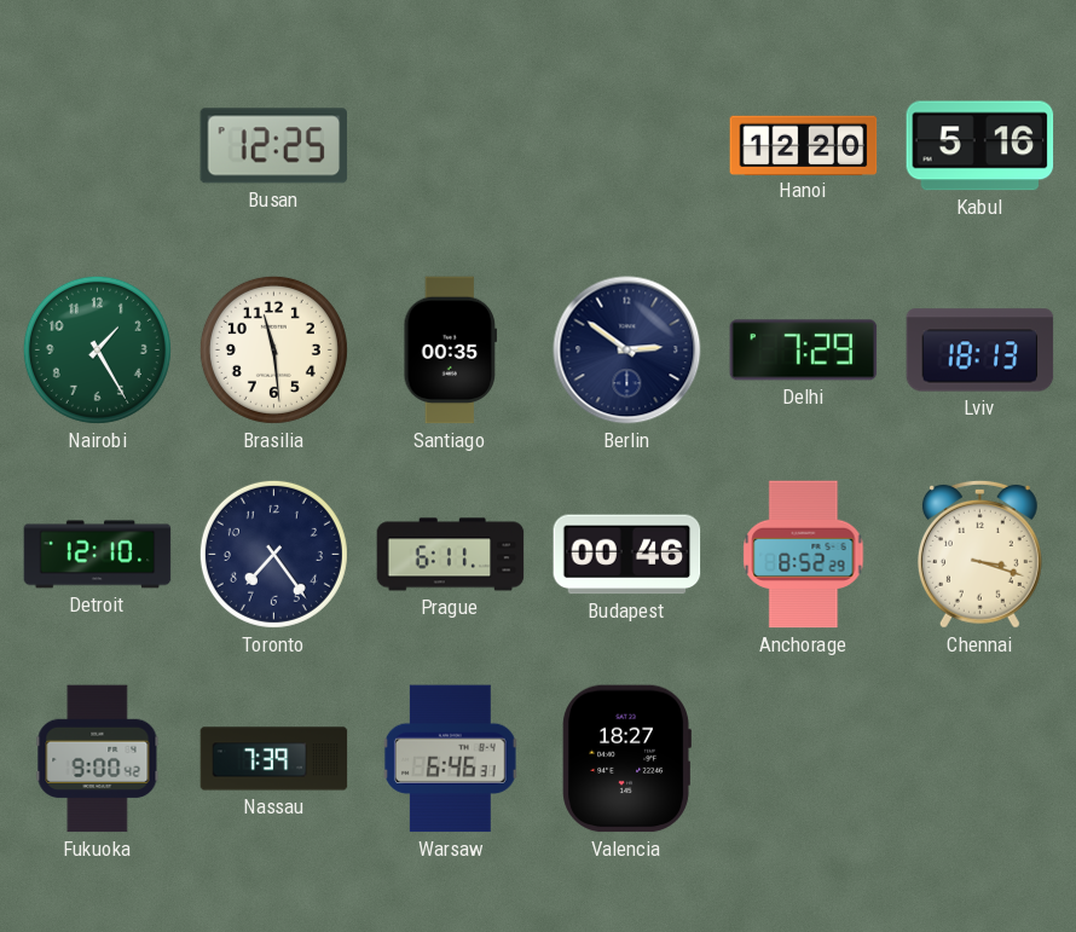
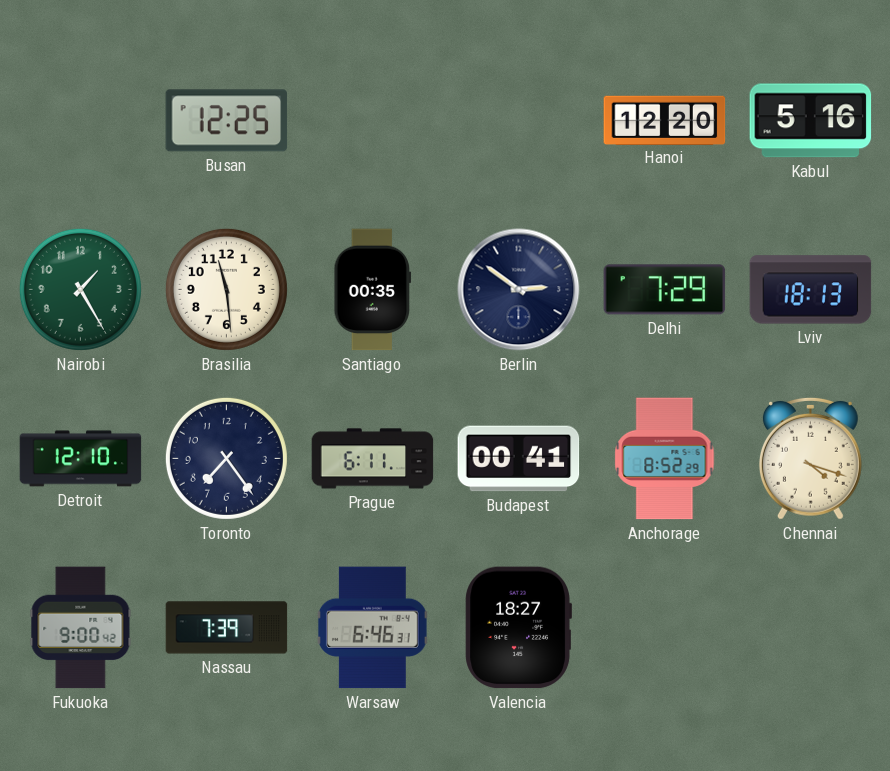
Budapest: 00:46 -> 00:41 (519, 459)
Chennai: 3:18 -> 4:18 (810, 458)
